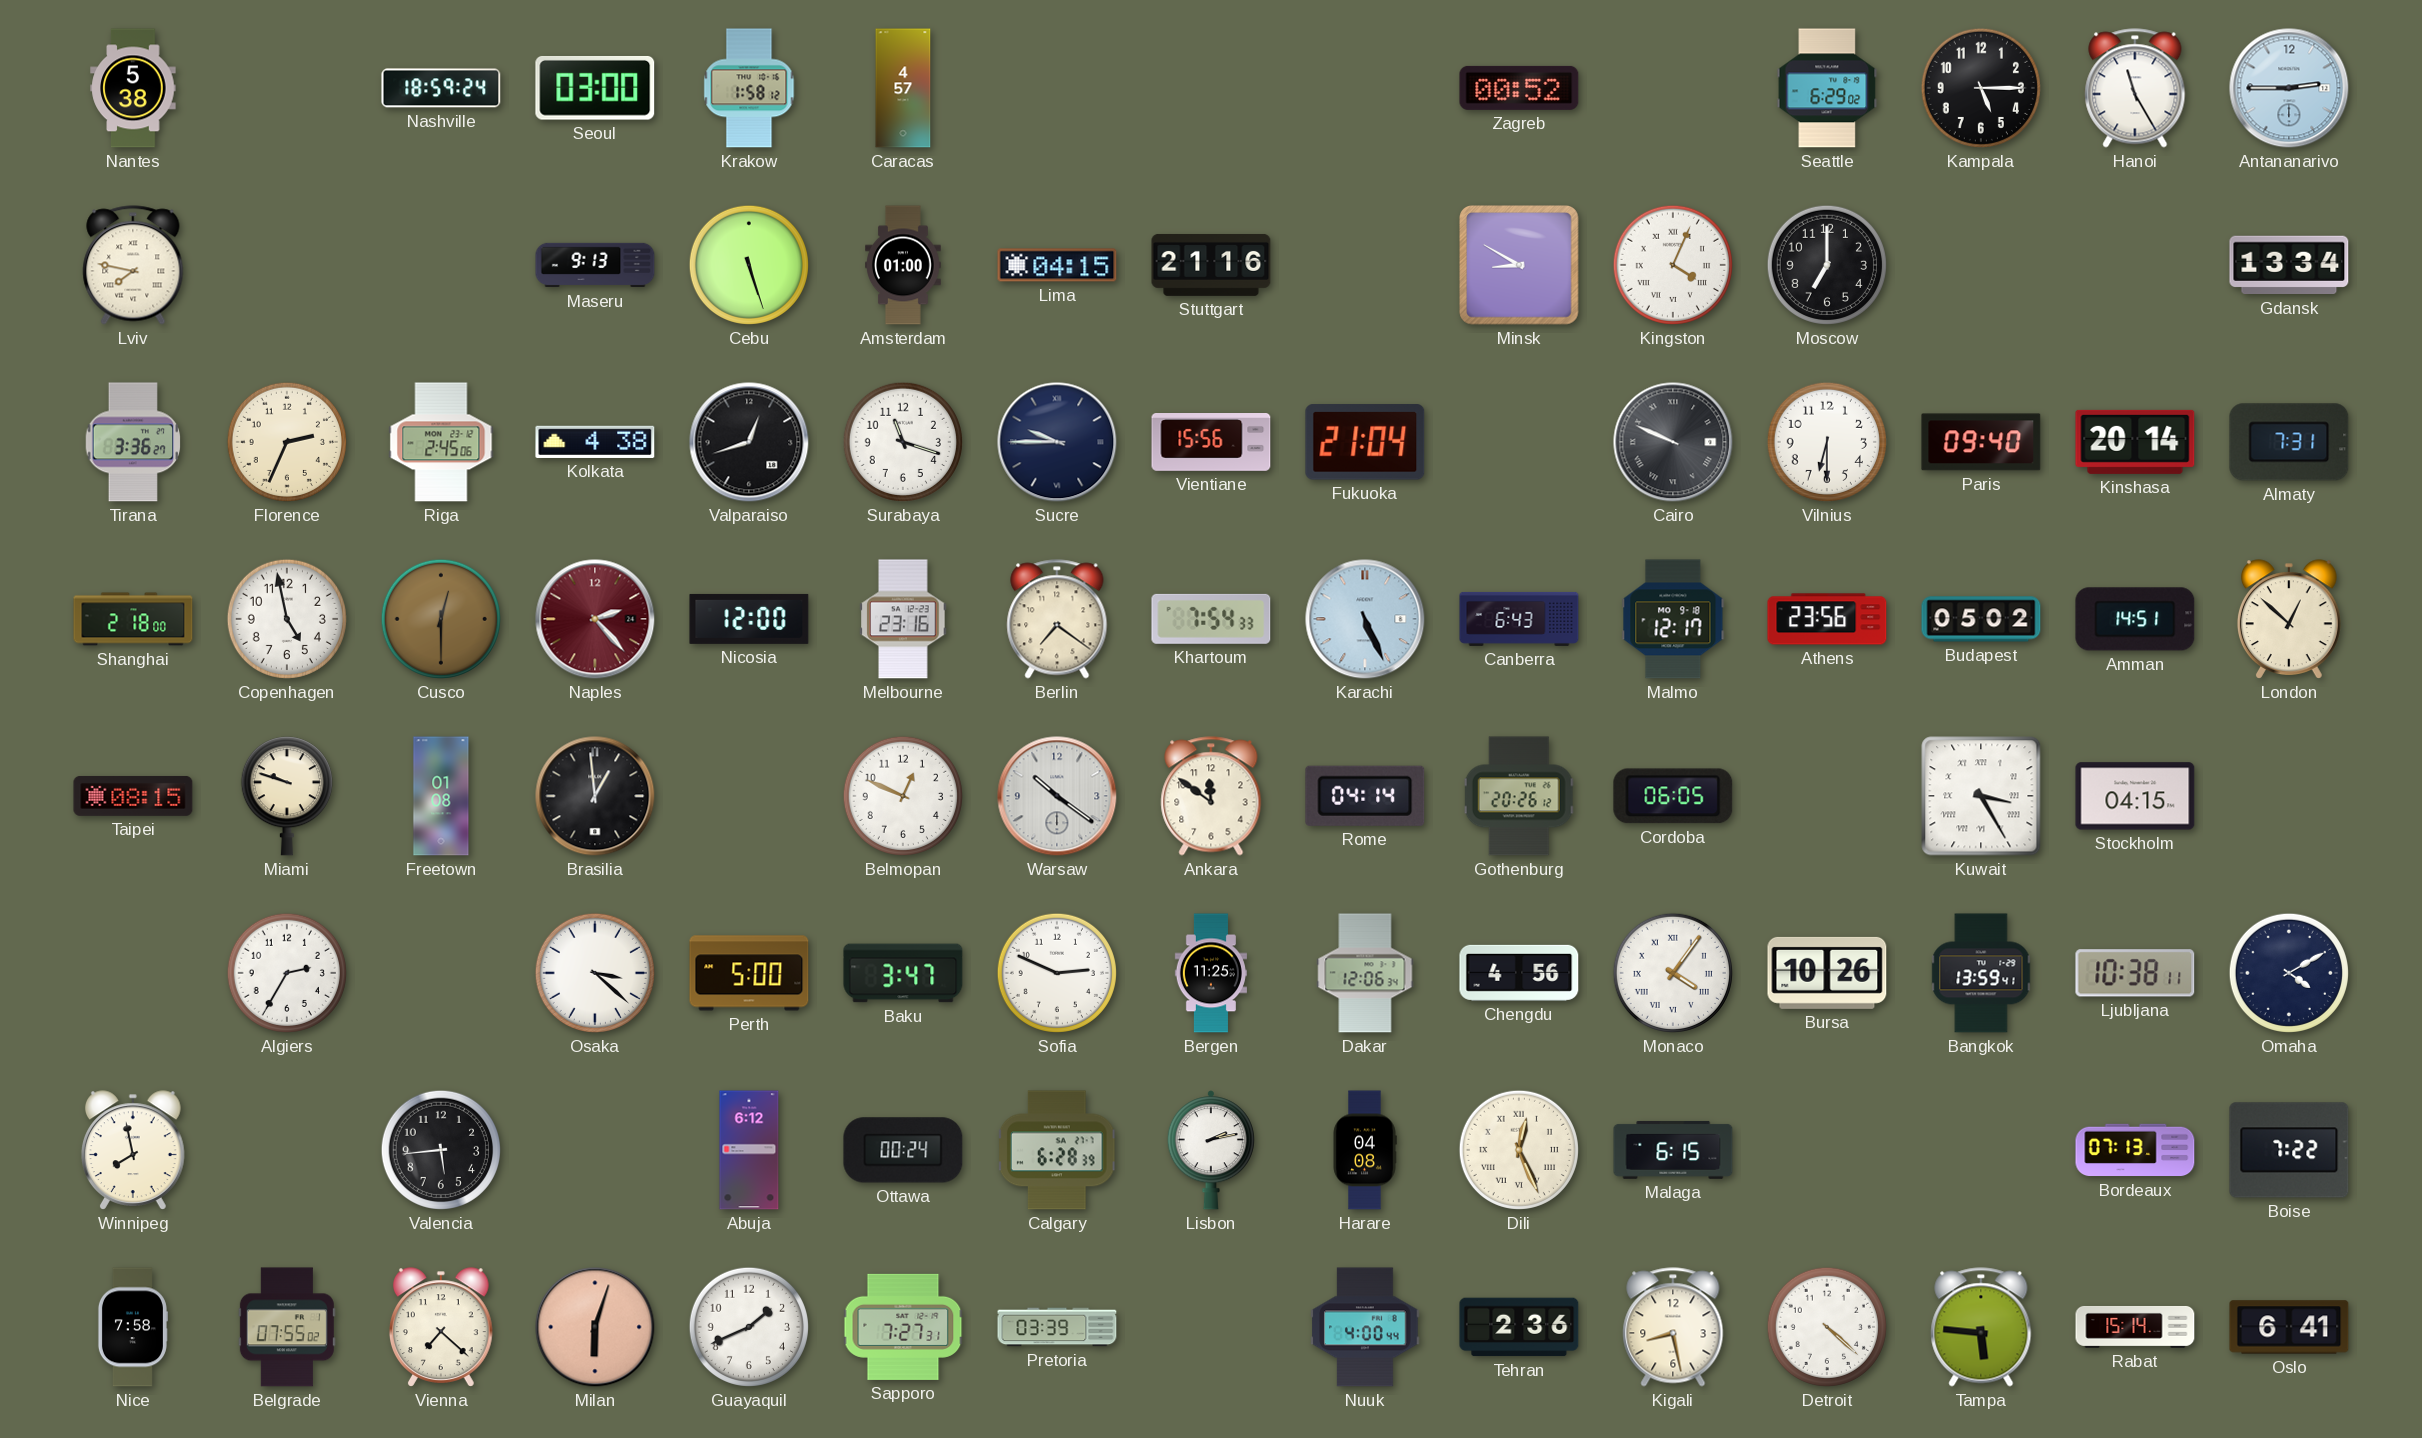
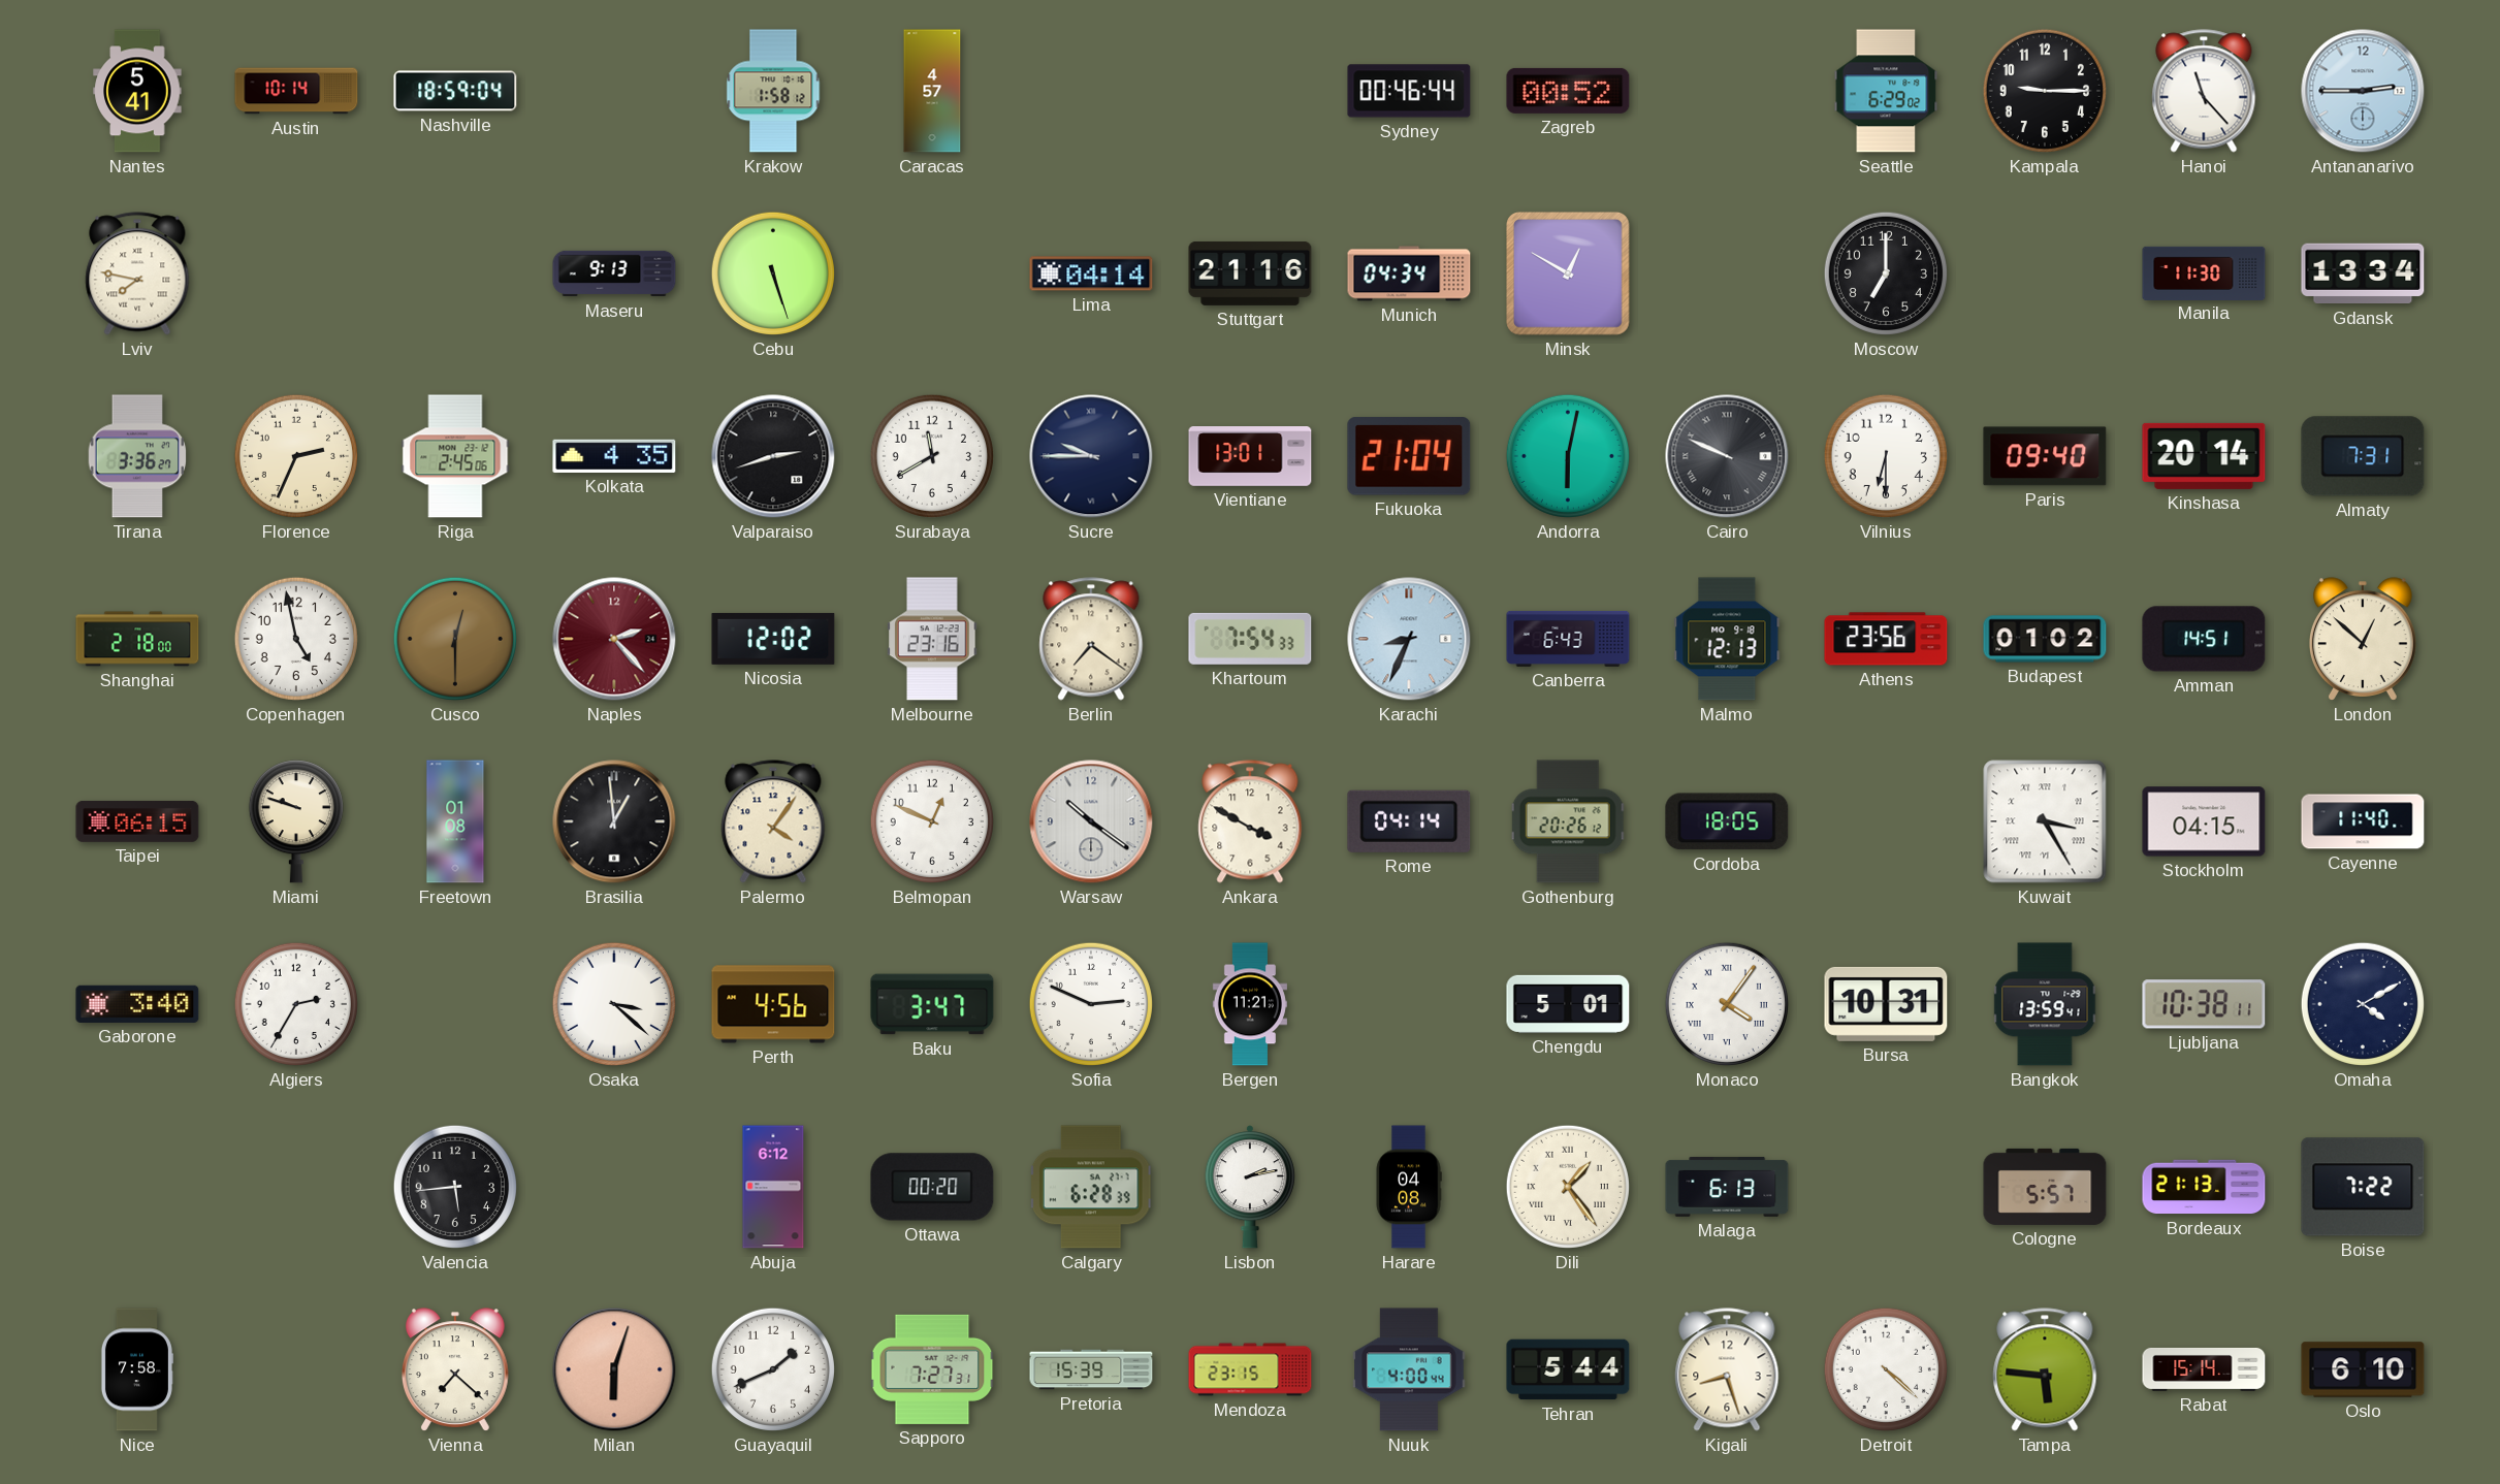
Nantes: 5:38 -> 5:41 (137, 91)
Austin: none -> 10:14 (296, 91)
Nashville: 18:59:24 -> 18:59:04 (455, 91)
Seoul: 03:00 -> none (595, 88)
Sydney: none -> 00:46 (1409, 91)
Kampala: 5:15 -> 9:15 (2045, 91)
Hanoi: 11:25 -> 11:23 (2204, 91)
Amsterdam: 01:00 -> none (904, 265)
Lima: 04:15 -> 04:14 (1091, 273)
Munich: none -> 04:34 (1409, 273)
Minsk: 8:50 -> 12:50 (1569, 275)
Kingston: 4:04 -> none (1673, 265)
Manila: none -> 11:30 (2204, 272)
Kolkata: 4:38 -> 4:35 (614, 456)
Valparaiso: 12:42 -> 2:42 (773, 456)
Surabaya: 11:18 -> 11:40 (932, 456)
Vientiane: 15:56 -> 13:01 (1250, 457)
Andorra: none -> 6:02 (1568, 456)
Nicosia: 12:00 -> 12:02 (773, 639)
Karachi: 5:26 -> 8:34 (1409, 639)
Malmo: 12:17 -> 12:13 (1727, 639)
Budapest: 05:02 -> 01:02 (2045, 639)
Taipei: 08:15 -> 06:15 (137, 821)
Palermo: none -> 4:06 (773, 821)
Ankara: 11:51 -> 3:50 (1250, 821)
Cordoba: 06:05 -> 18:05 (1727, 821)
Cayenne: none -> 11:40 (2363, 821)
Gaborone: none -> 3:40 (137, 1004)
Perth: 5:00 -> 4:56 (773, 1004)
Bergen: 11:25 -> 11:21 (1250, 1004)
Dakar: 12:06 -> none (1365, 973)
Chengdu: 4:56 -> 5:01 (1568, 1004)
Bursa: 10:26 -> 10:31 (1886, 1004)
Winnipeg: 7:58 -> none (133, 1150)
Ottawa: 00:24 -> 00:20 (932, 1187)
Dili: 12:26 -> 1:24 (1568, 1187)
Malaga: 6:15 -> 6:13 (1727, 1187)
Cologne: none -> 5:57 (2045, 1187)
Bordeaux: 07:13 -> 21:13 (2204, 1187)
Belgrade: 07:55 -> none (287, 1327)
Pretoria: 03:39 -> 15:39 (1091, 1369)
Mendoza: none -> 23:15 (1250, 1369)
Tehran: 2:36 -> 5:44 (1568, 1369)
Kigali: 8:28 -> 8:27 (1727, 1369)
Oslo: 6:41 -> 6:10 (2363, 1369)
